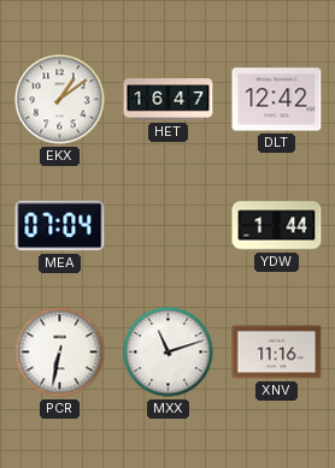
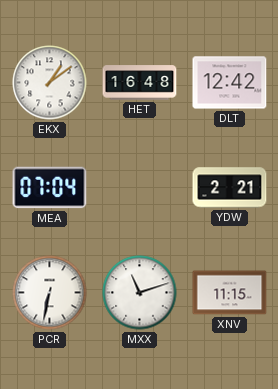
HET: 16:47 -> 16:48 (140, 83)
YDW: 1:44 -> 2:21 (230, 188)
XNV: 11:16 -> 11:15 (230, 293)
